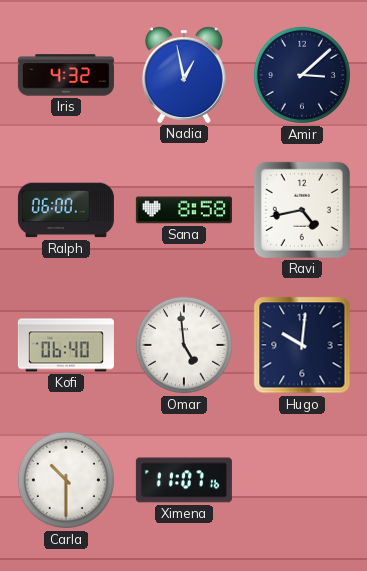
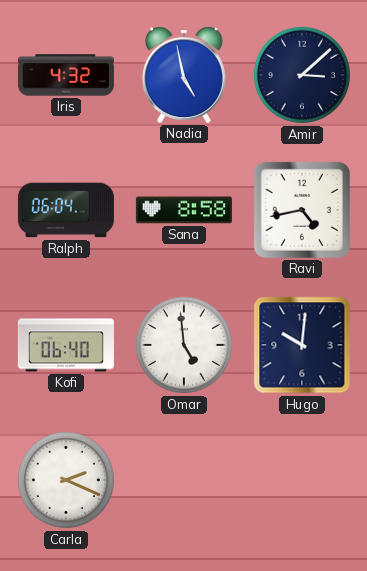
Nadia: 12:58 -> 4:58 (184, 75)
Ralph: 06:00 -> 06:04 (66, 210)
Carla: 10:30 -> 2:19 (66, 480)
Ximena: 11:07 -> none (184, 480)
